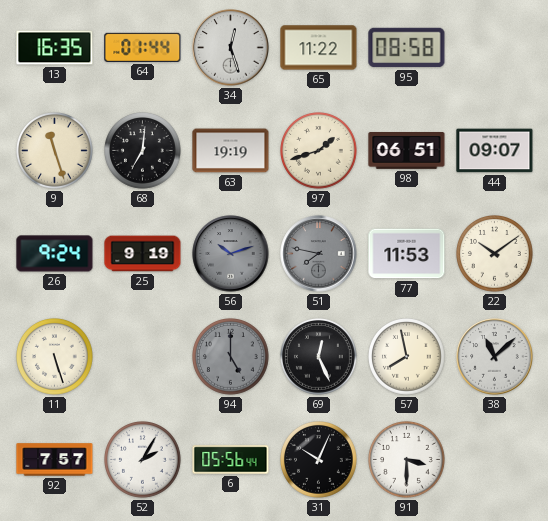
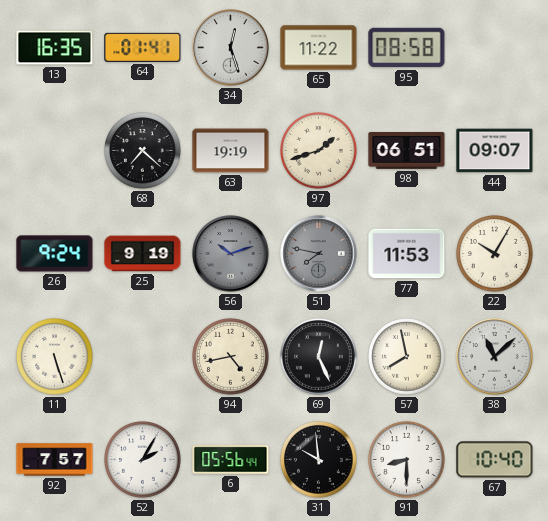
64: 01:44 -> 01:41 (143, 47)
9: 11:27 -> none (55, 151)
68: 7:01 -> 7:22 (143, 151)
22: 10:09 -> 10:05 (495, 254)
94: 5:00 -> 4:43 (231, 357)
94 dial: grey -> cream (231, 357)
31: 10:04 -> 9:59 (319, 460)
91: 3:30 -> 8:30 (407, 460)
67: none -> 10:40 (495, 460)
